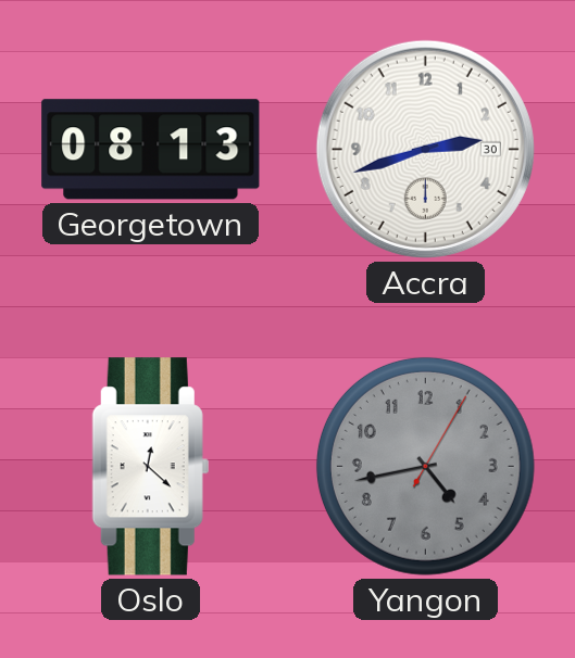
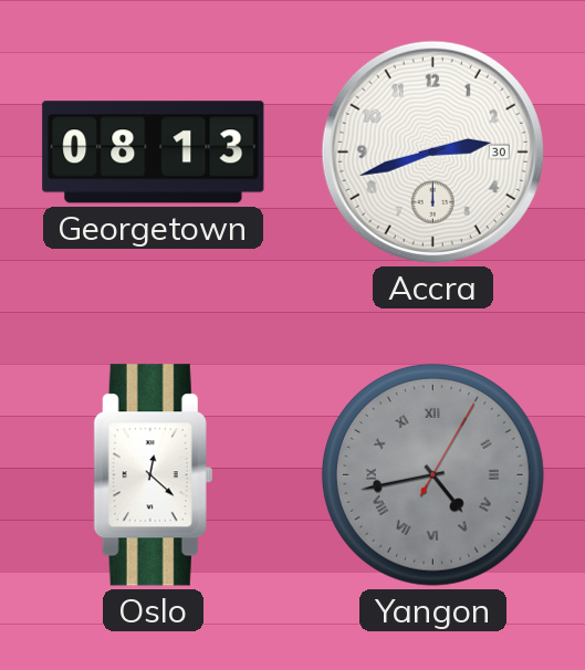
Yangon numerals: Arabic -> Roman (432, 474)
